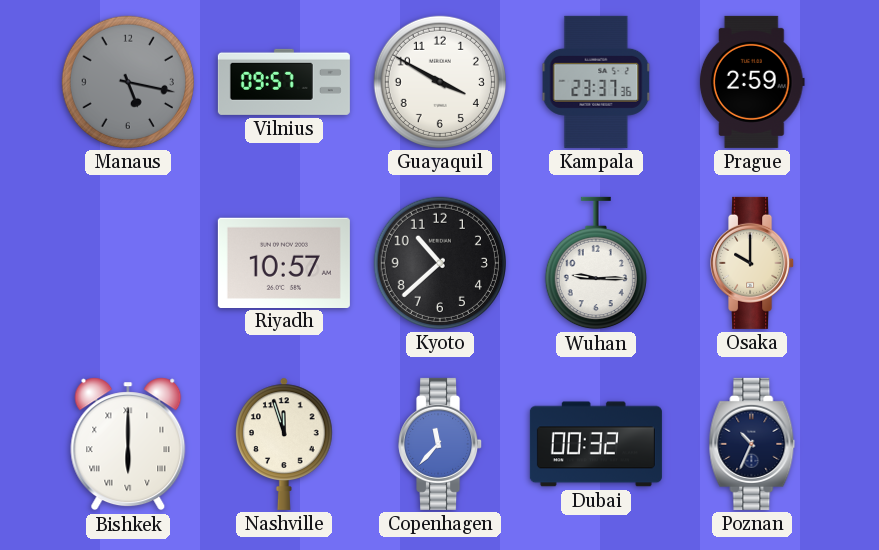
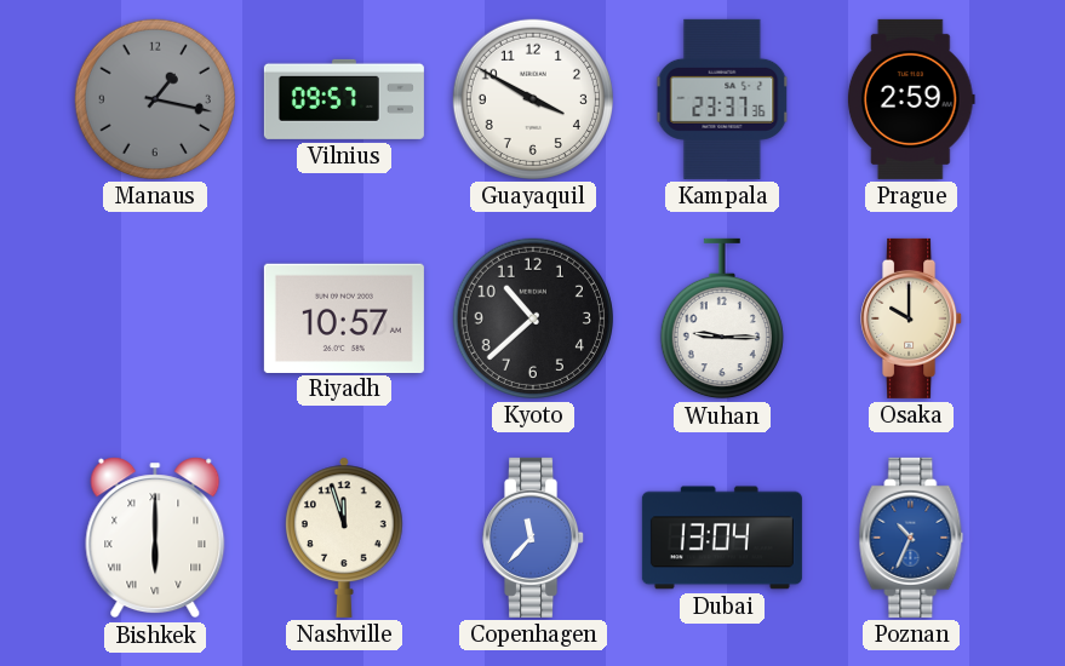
Manaus: 5:17 -> 1:17 (155, 99)
Dubai: 00:32 -> 13:04 (722, 538)
Poznan dial: navy -> blue (911, 538)
